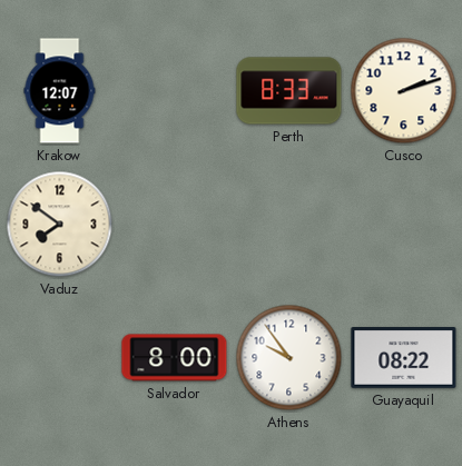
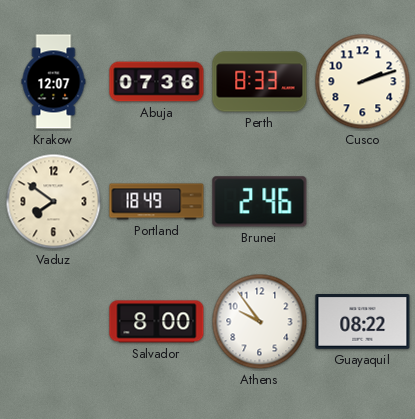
Abuja: none -> 07:36 (157, 82)
Portland: none -> 18:49 (157, 202)
Brunei: none -> 2:46 (260, 202)
